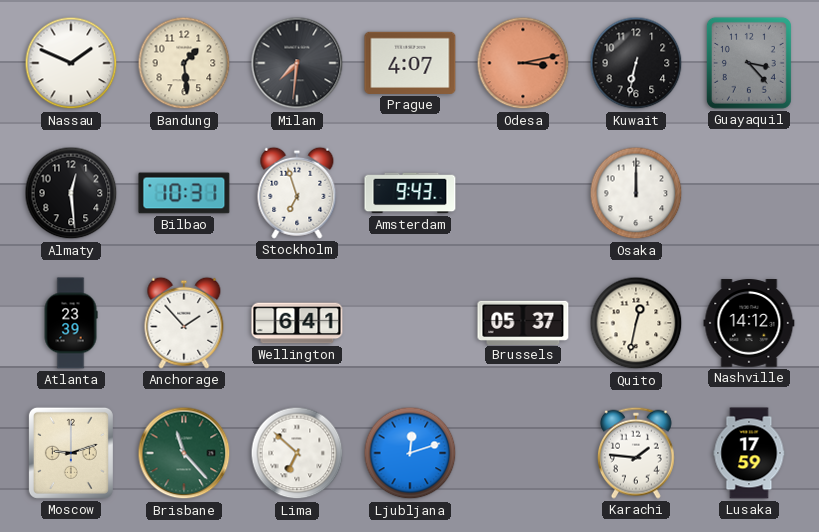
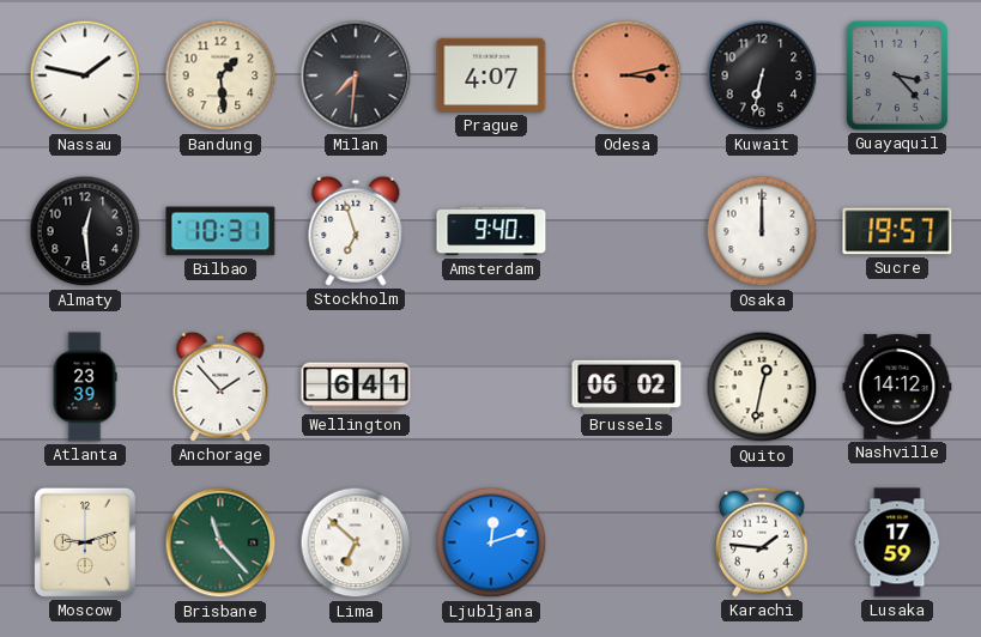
Nassau: 1:49 -> 1:47 (85, 75)
Amsterdam: 9:43 -> 9:40 (491, 231)
Sucre: none -> 19:57 (897, 231)
Brussels: 05:37 -> 06:02 (626, 386)
